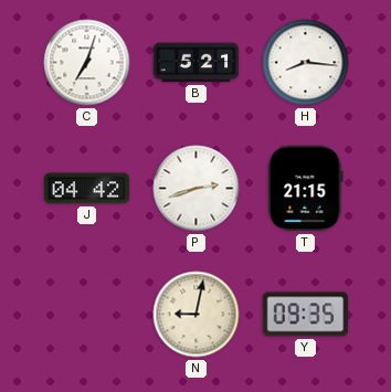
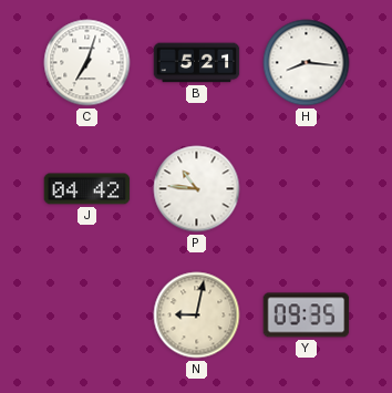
P: 2:42 -> 10:46 (197, 189)
T: 21:15 -> none (306, 189)
